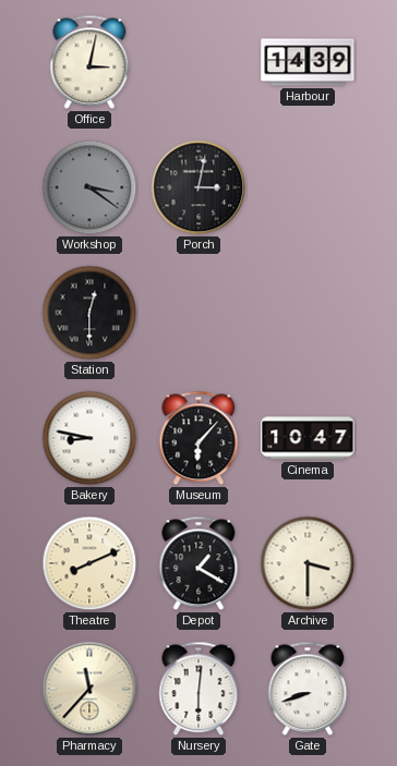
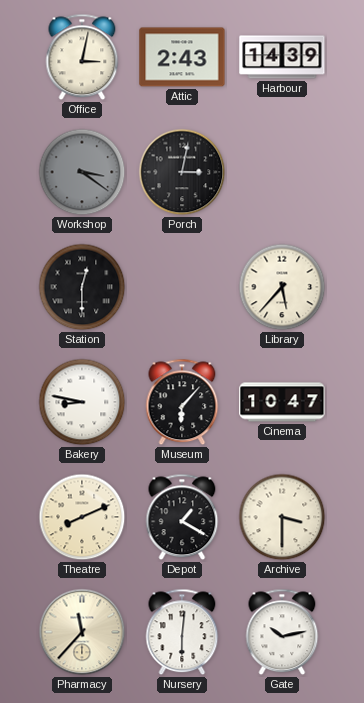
Attic: none -> 2:43 (182, 57)
Library: none -> 5:37 (282, 287)
Gate: 8:42 -> 10:13 (282, 632)
